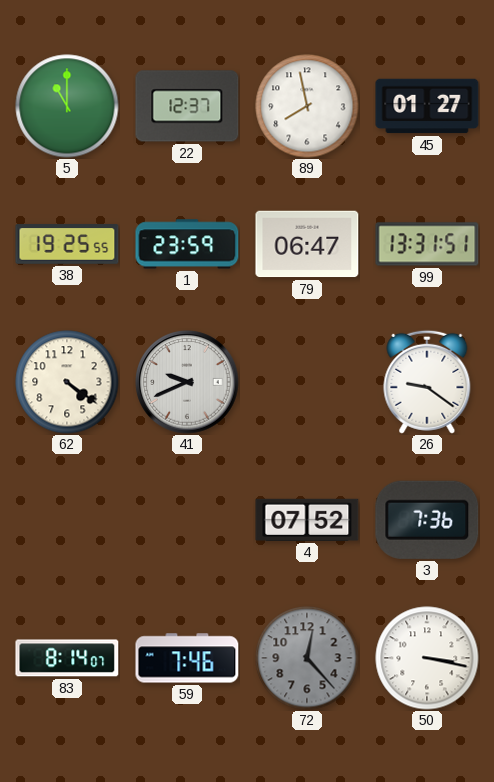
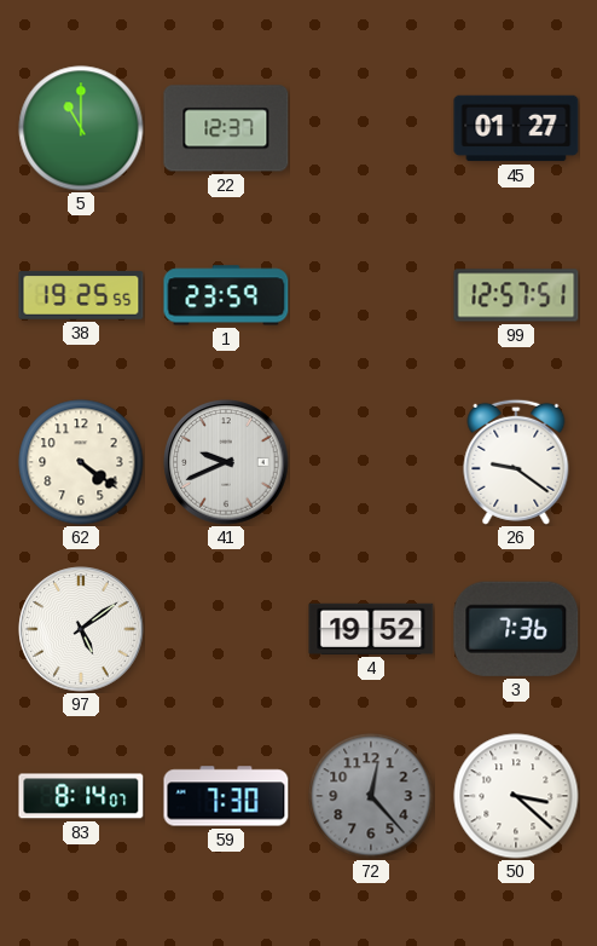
89: 7:58 -> none (307, 106)
79: 06:47 -> none (307, 244)
99: 13:31 -> 12:57 (516, 295)
97: none -> 5:09 (81, 629)
4: 07:52 -> 19:52 (371, 629)
59: 7:46 -> 7:30 (226, 796)
50: 3:17 -> 3:22 (516, 796)
